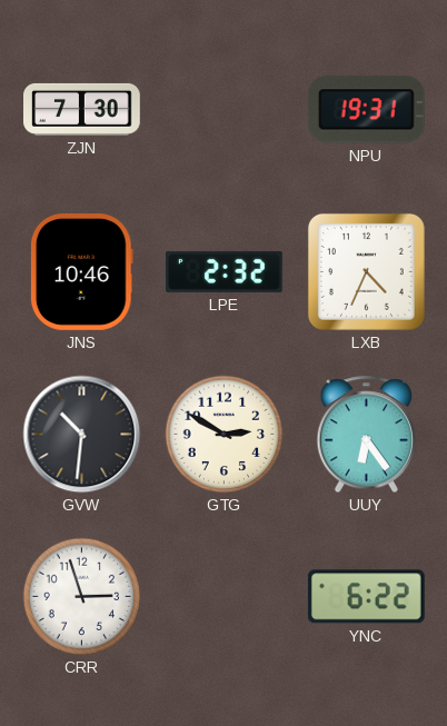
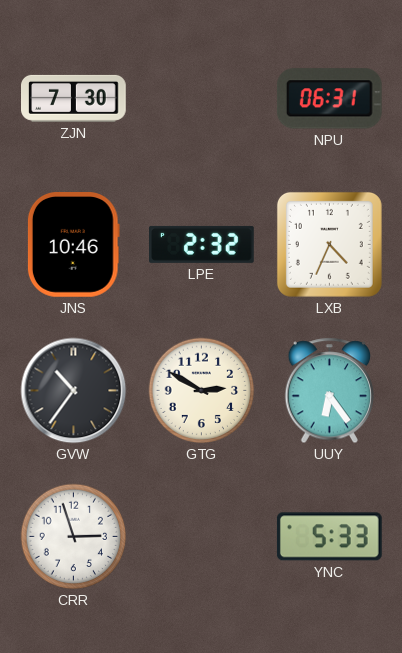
NPU: 19:31 -> 06:31 (329, 99)
GVW: 10:31 -> 10:36 (74, 391)
YNC: 6:22 -> 5:33 (329, 537)
